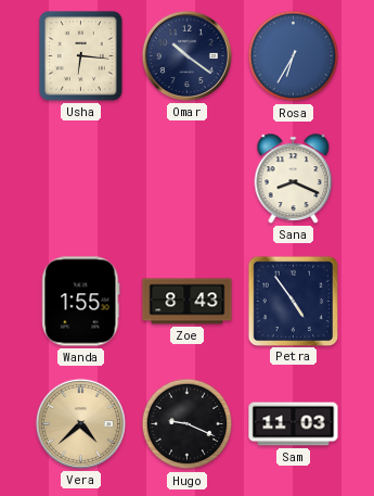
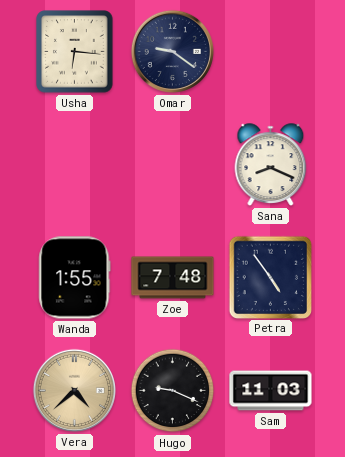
Omar: 10:21 -> 9:21 (172, 51)
Rosa: 6:35 -> none (294, 56)
Zoe: 8:43 -> 7:48 (173, 278)
